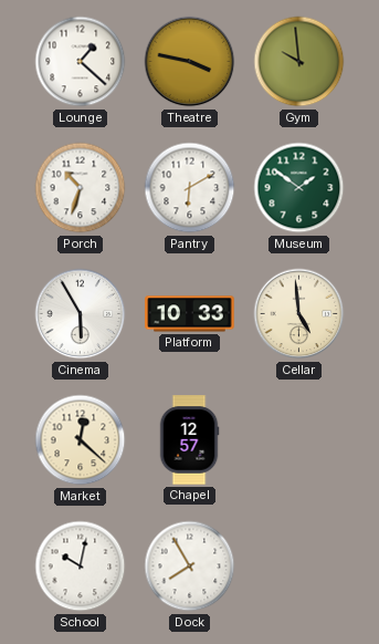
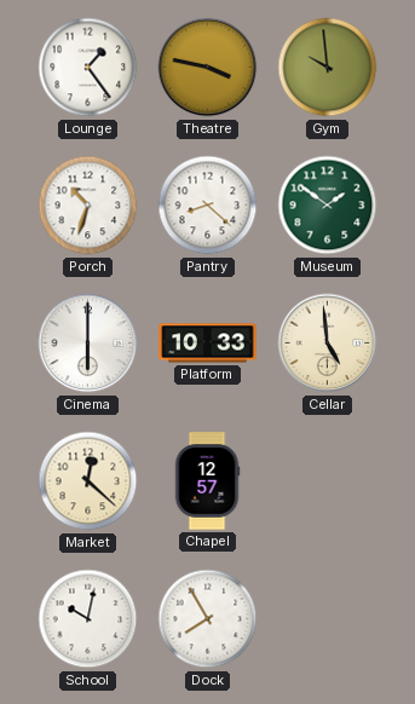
Lounge: 1:22 -> 1:24 (88, 68)
Pantry: 6:10 -> 8:22 (208, 206)
Cinema: 5:55 -> 6:00 (88, 344)
